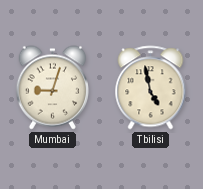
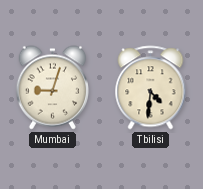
Tbilisi: 4:58 -> 4:31 (151, 88)
